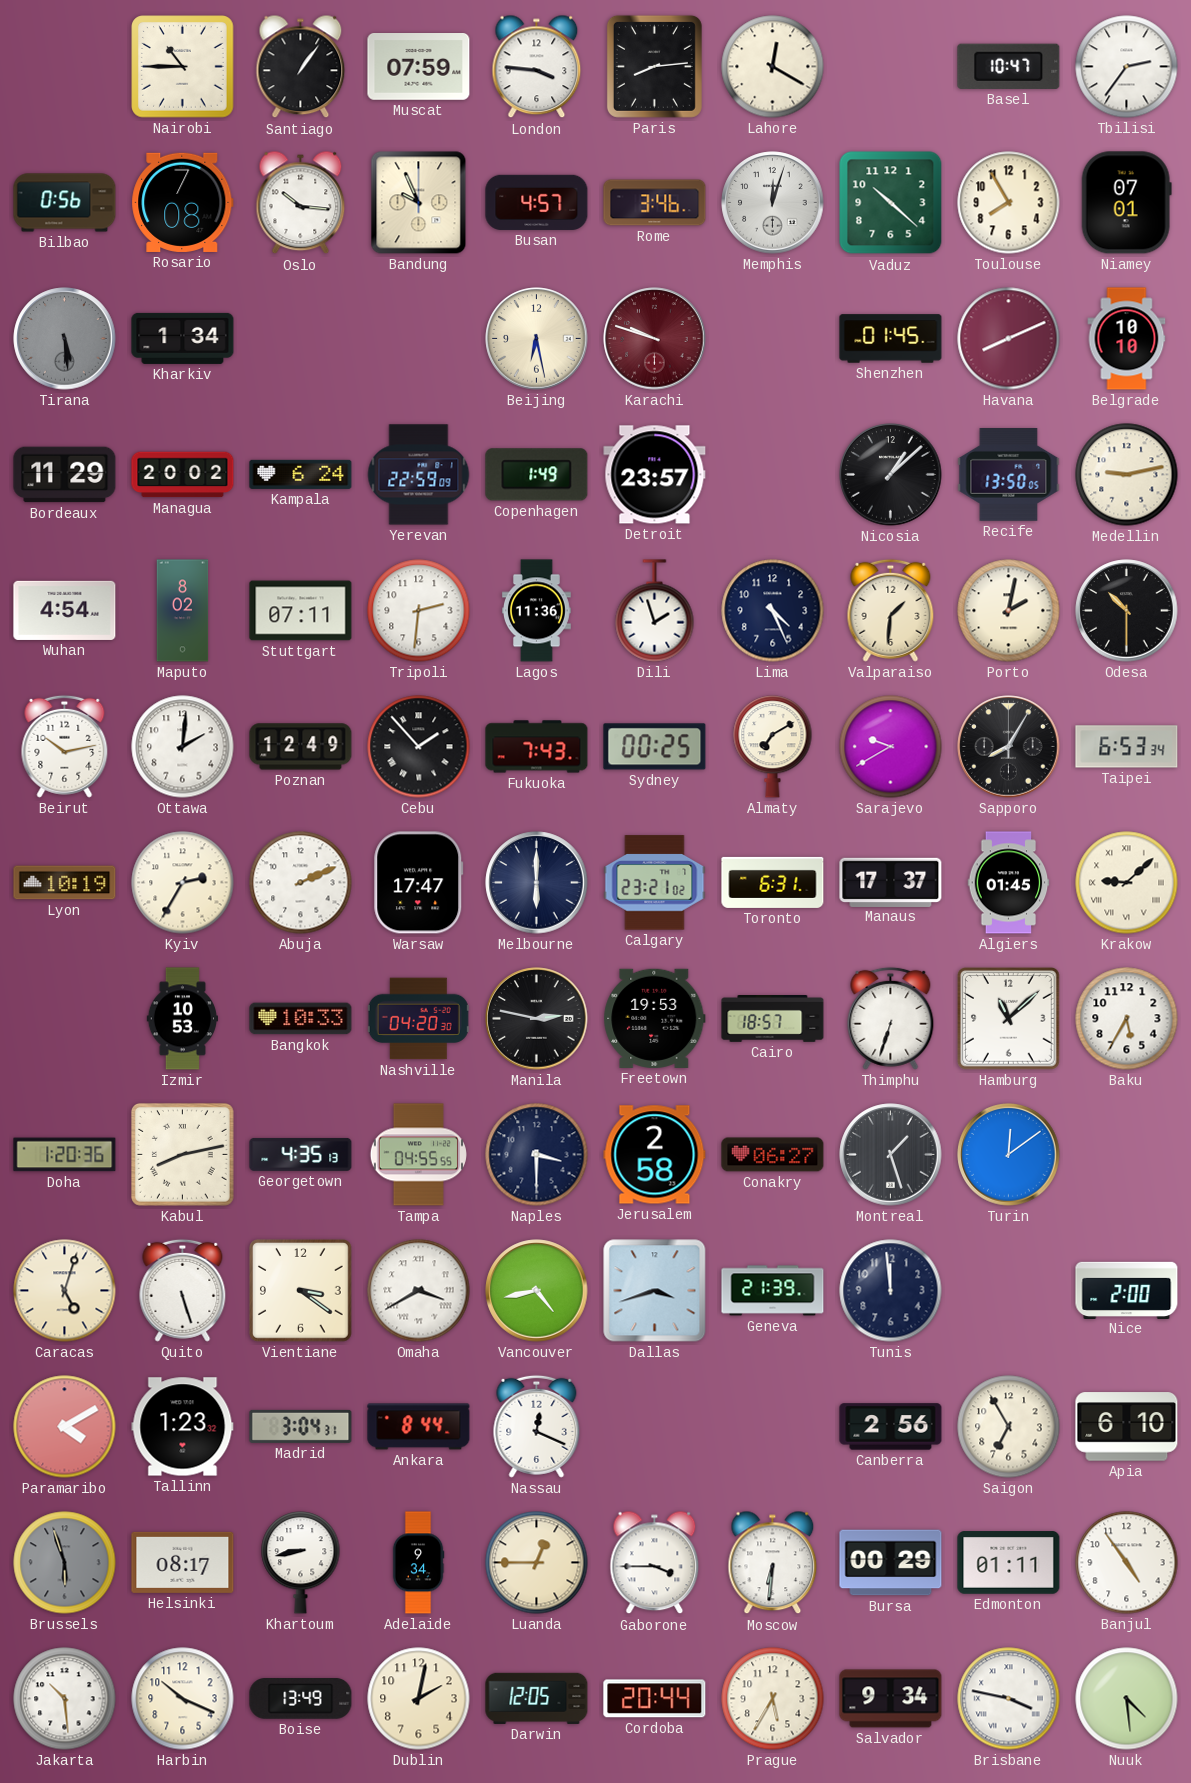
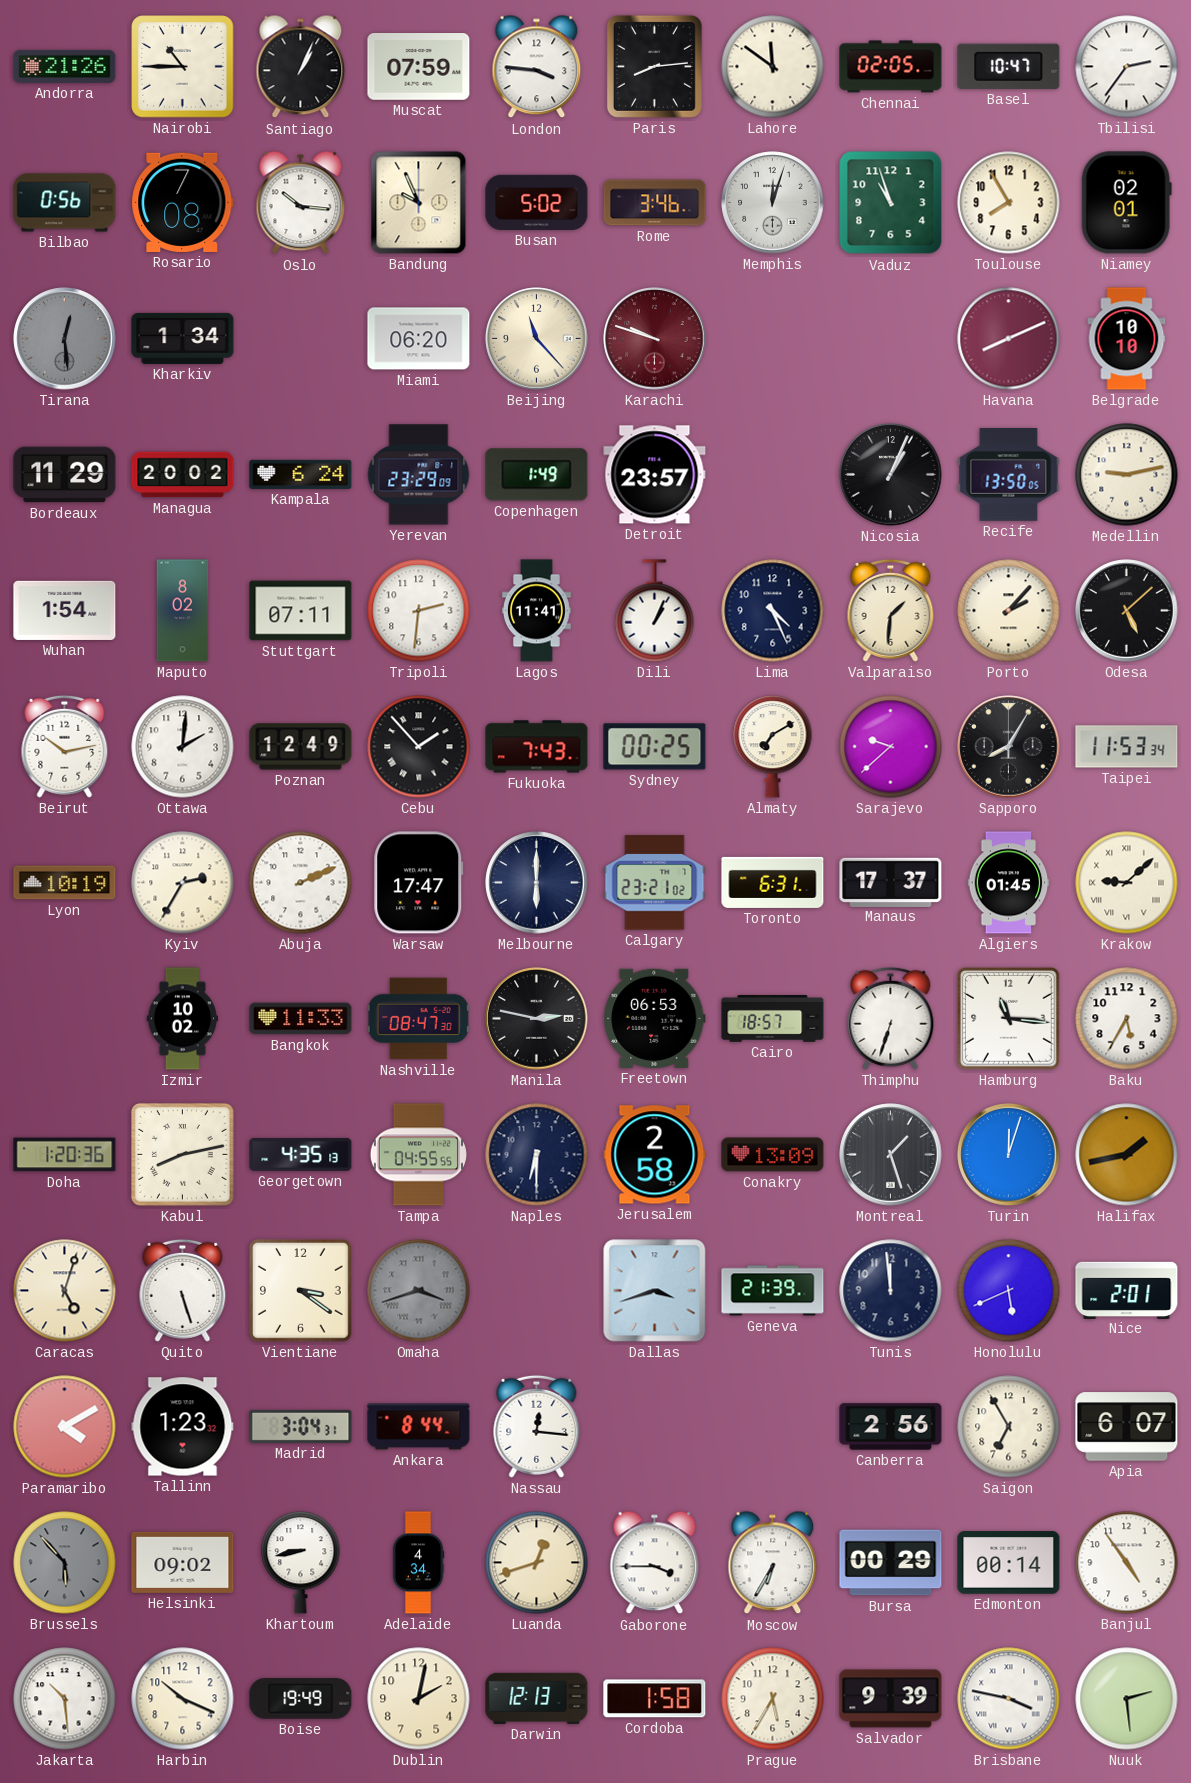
Andorra: none -> 21:26 (65, 66)
Santiago: 1:06 -> 1:04 (301, 67)
Lahore: 12:20 -> 11:51 (773, 67)
Chennai: none -> 02:05 (891, 67)
Busan: 4:57 -> 5:02 (537, 202)
Vaduz: 10:22 -> 10:57 (891, 203)
Niamey: 07:01 -> 02:01 (1126, 203)
Tirana: 5:29 -> 12:29 (65, 339)
Miami: none -> 06:20 (419, 339)
Beijing: 6:28 -> 11:23 (537, 339)
Shenzhen: 01:45 -> none (891, 339)
Yerevan: 22:59 -> 23:29 (419, 475)
Nicosia: 1:08 -> 1:04 (891, 475)
Wuhan: 4:54 -> 1:54 (65, 610)
Lagos: 11:36 -> 11:41 (537, 611)
Dili: 1:57 -> 1:04 (655, 611)
Porto: 2:02 -> 2:07 (1009, 611)
Odesa: 10:30 -> 5:08 (1127, 611)
Sarajevo: 9:40 -> 9:38 (891, 747)
Taipei: 6:53 -> 11:53 (1127, 747)
Izmir: 10:53 -> 10:02 (182, 1019)
Bangkok: 10:33 -> 11:33 (301, 1019)
Nashville: 04:20 -> 08:47 (418, 1019)
Freetown: 19:53 -> 06:53 (655, 1018)
Hamburg: 11:08 -> 11:16 (1008, 1018)
Naples: 3:30 -> 6:30 (537, 1155)
Conakry: 06:27 -> 13:09 (773, 1155)
Turin: 12:09 -> 12:03 (1009, 1155)
Halifax: none -> 1:43 (1127, 1155)
Omaha: 3:40 -> 3:42 (419, 1291)
Omaha dial: white -> grey (419, 1291)
Vancouver: 4:43 -> none (537, 1291)
Honolulu: none -> 5:41 (1009, 1291)
Nice: 2:00 -> 2:01 (1127, 1290)
Nassau: 12:19 -> 12:16 (537, 1426)
Apia: 6:10 -> 6:07 (1127, 1427)
Brussels: 5:57 -> 5:53 (65, 1563)
Helsinki: 08:17 -> 09:02 (183, 1562)
Adelaide: 9:34 -> 4:34 (418, 1563)
Luanda: 12:45 -> 12:42 (537, 1563)
Moscow: 6:31 -> 6:35 (773, 1563)
Edmonton: 01:11 -> 00:14 (1009, 1563)
Boise: 13:49 -> 19:49 (301, 1699)
Darwin: 12:05 -> 12:13 (537, 1698)
Cordoba: 20:44 -> 1:58 (655, 1699)
Salvador: 9:34 -> 9:39 (891, 1699)
Nuuk: 4:29 -> 2:29 (1127, 1699)
